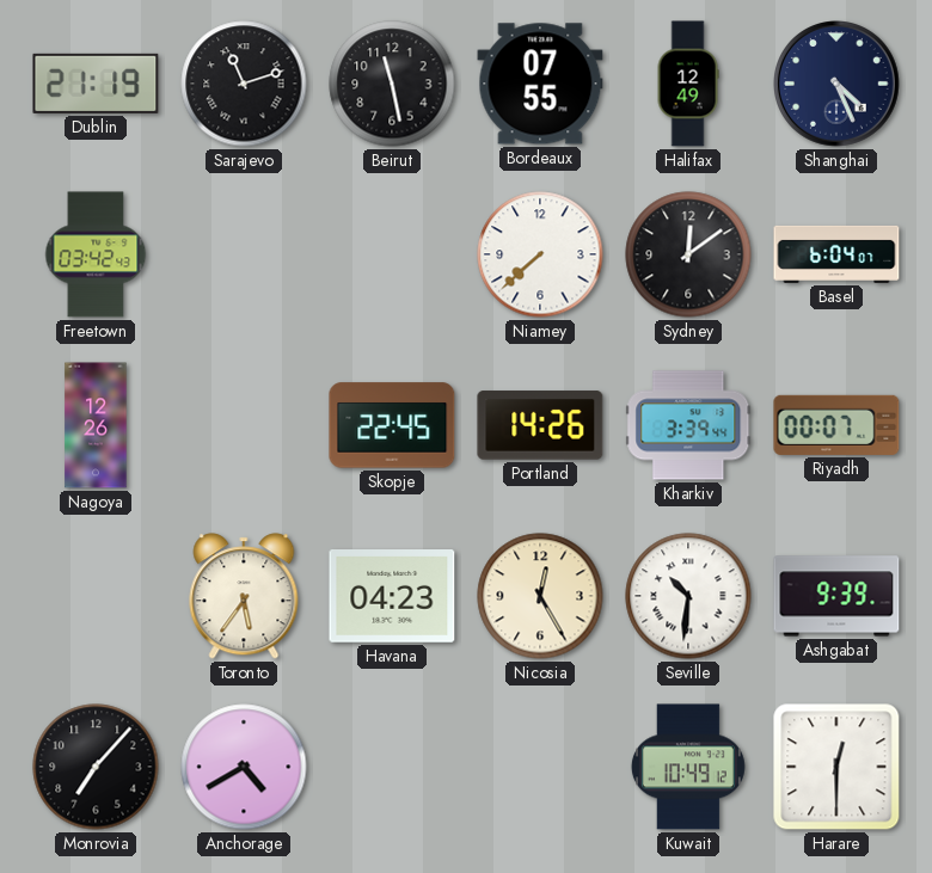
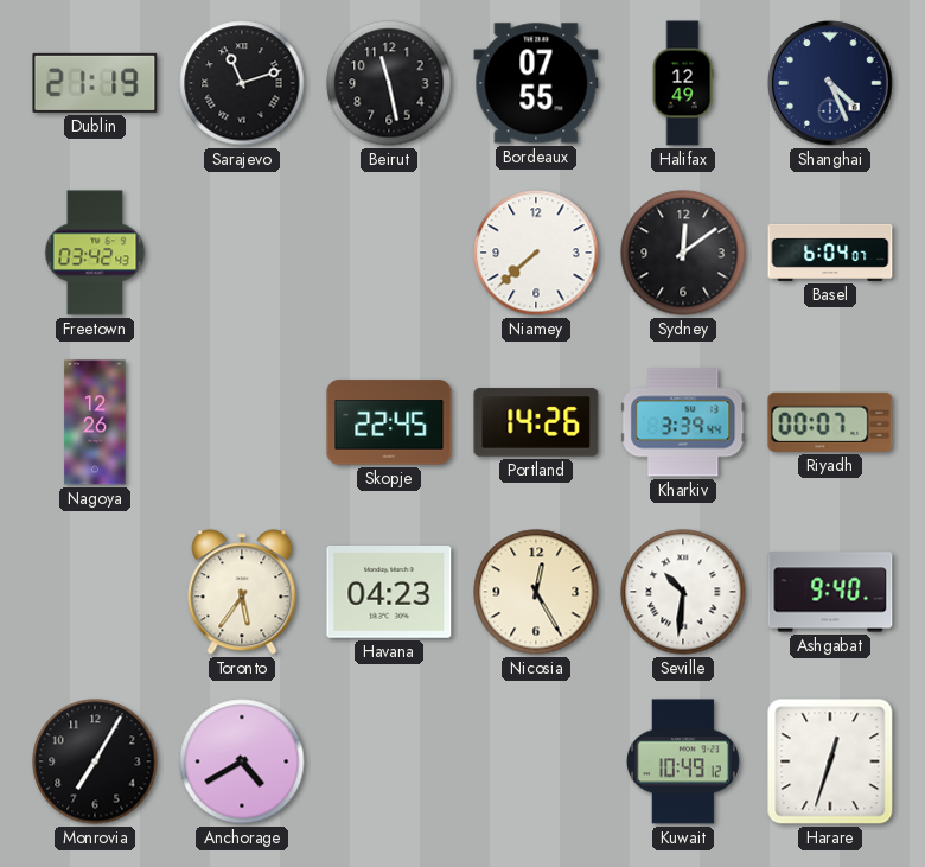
Ashgabat: 9:39 -> 9:40 (830, 592)
Monrovia: 7:07 -> 7:05 (95, 761)
Harare: 12:30 -> 12:33 (830, 761)
